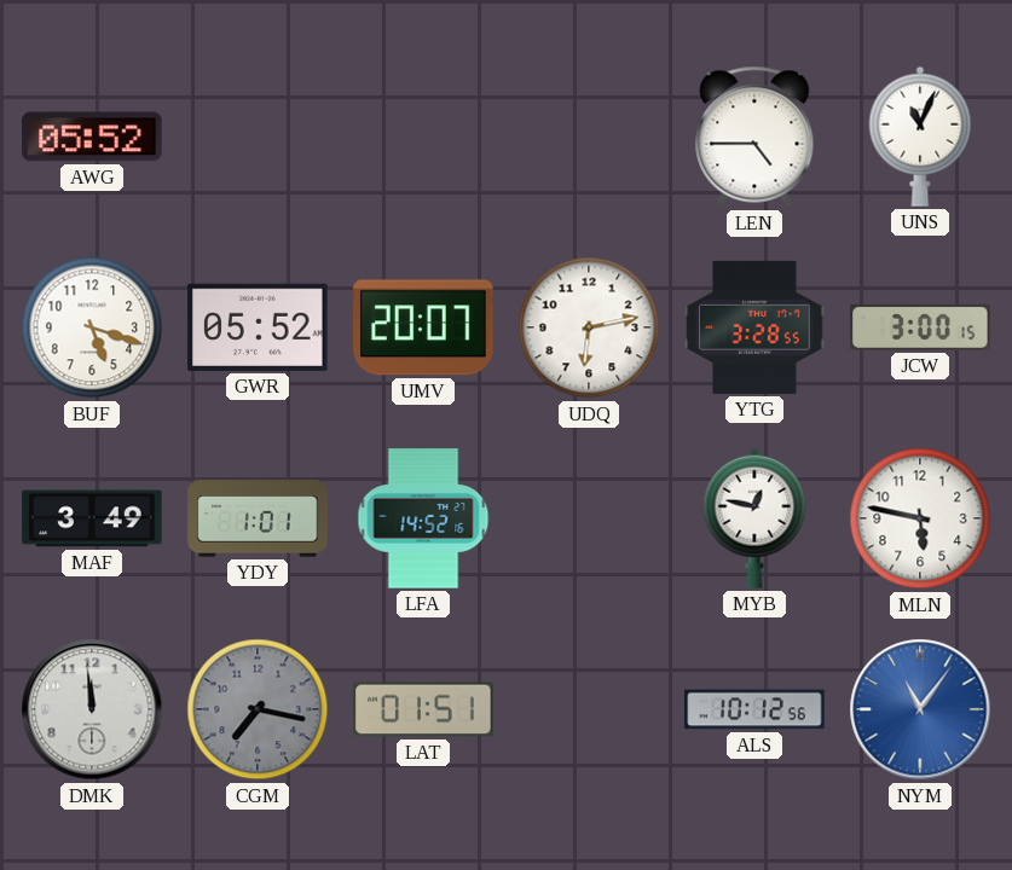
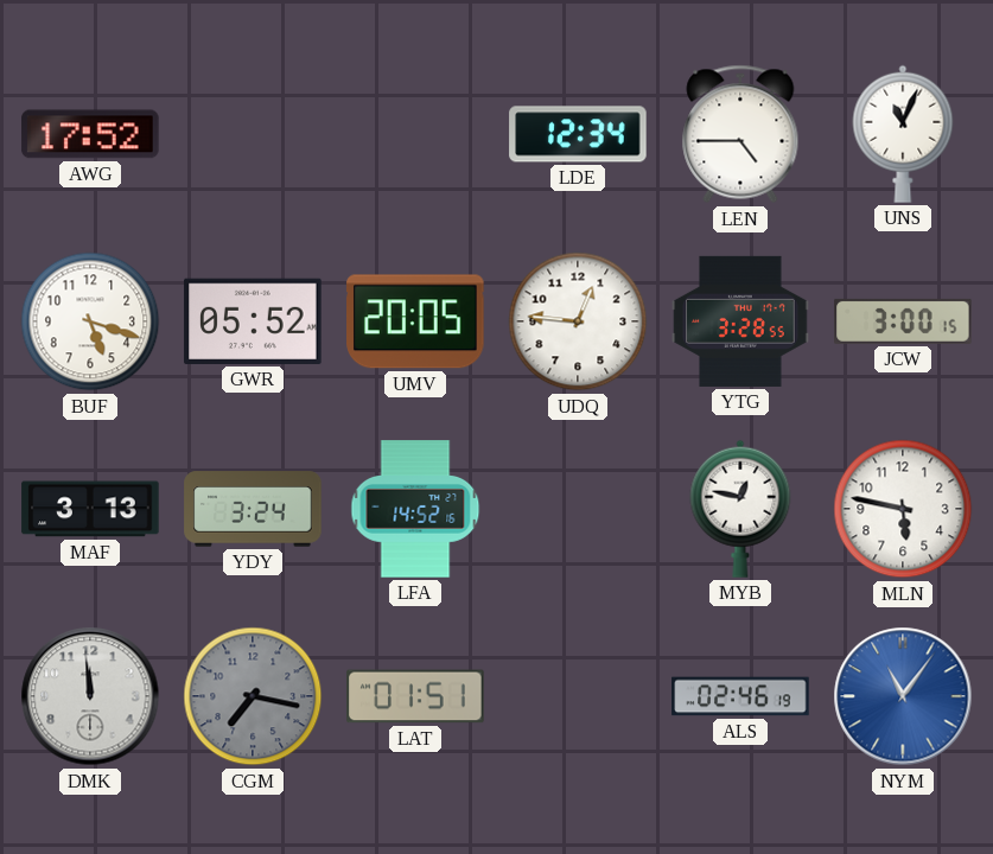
AWG: 05:52 -> 17:52 (90, 134)
LDE: none -> 12:34 (578, 134)
UMV: 20:07 -> 20:05 (415, 321)
UDQ: 6:13 -> 12:46 (578, 321)
MAF: 3:49 -> 3:13 (90, 509)
YDY: 1:01 -> 3:24 (253, 509)
ALS: 10:12 -> 02:46 (740, 696)
